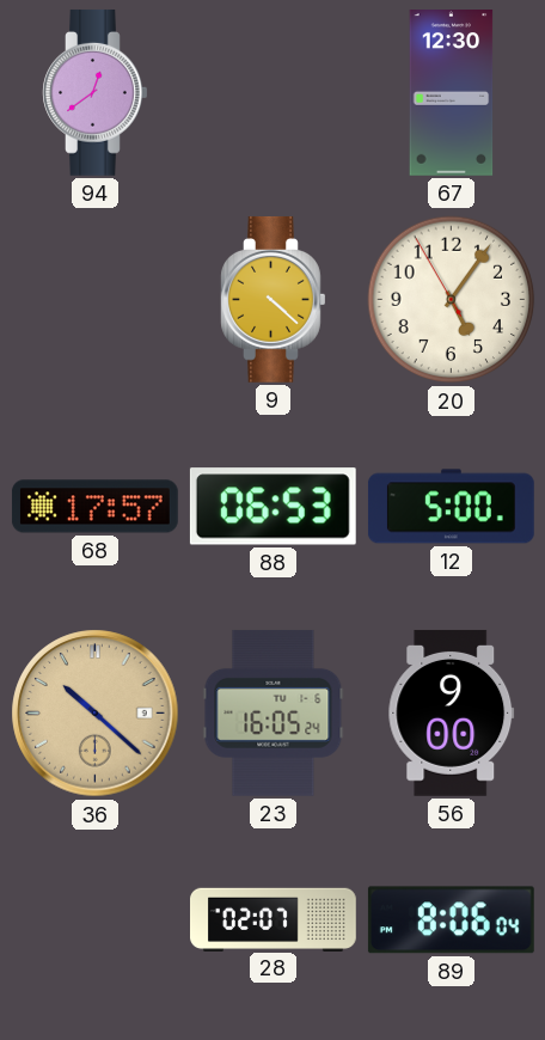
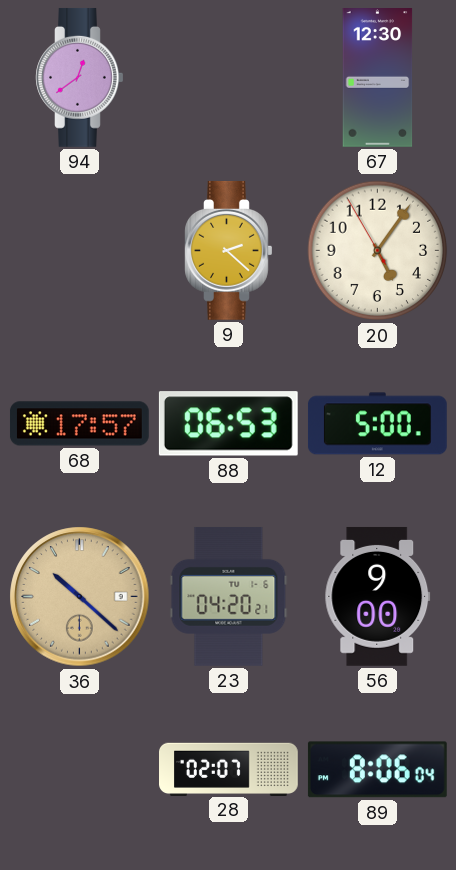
9: 4:22 -> 2:22 (229, 250)
23: 16:05 -> 04:20 (229, 596)
